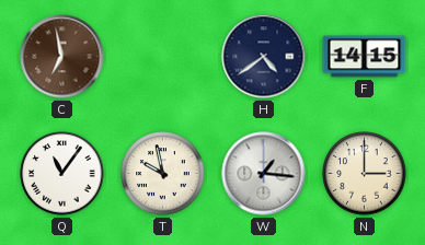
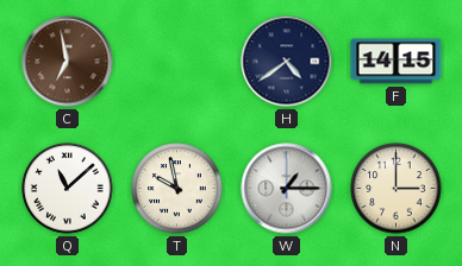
Q: 11:06 -> 11:08 (68, 189)
W: 1:16 -> 1:15 (287, 189)
